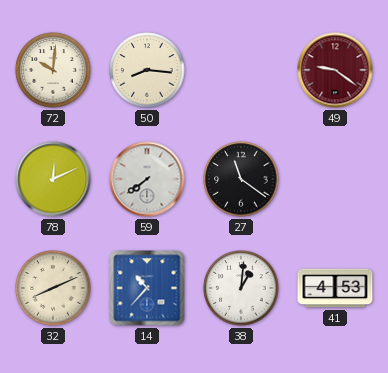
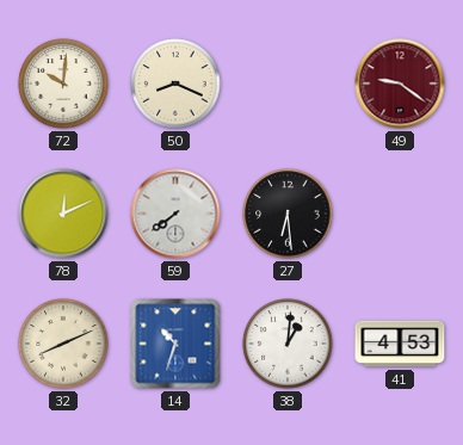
50: 8:16 -> 8:19 (175, 84)
27: 11:21 -> 6:29 (288, 214)
14: 10:37 -> 10:33 (175, 344)
